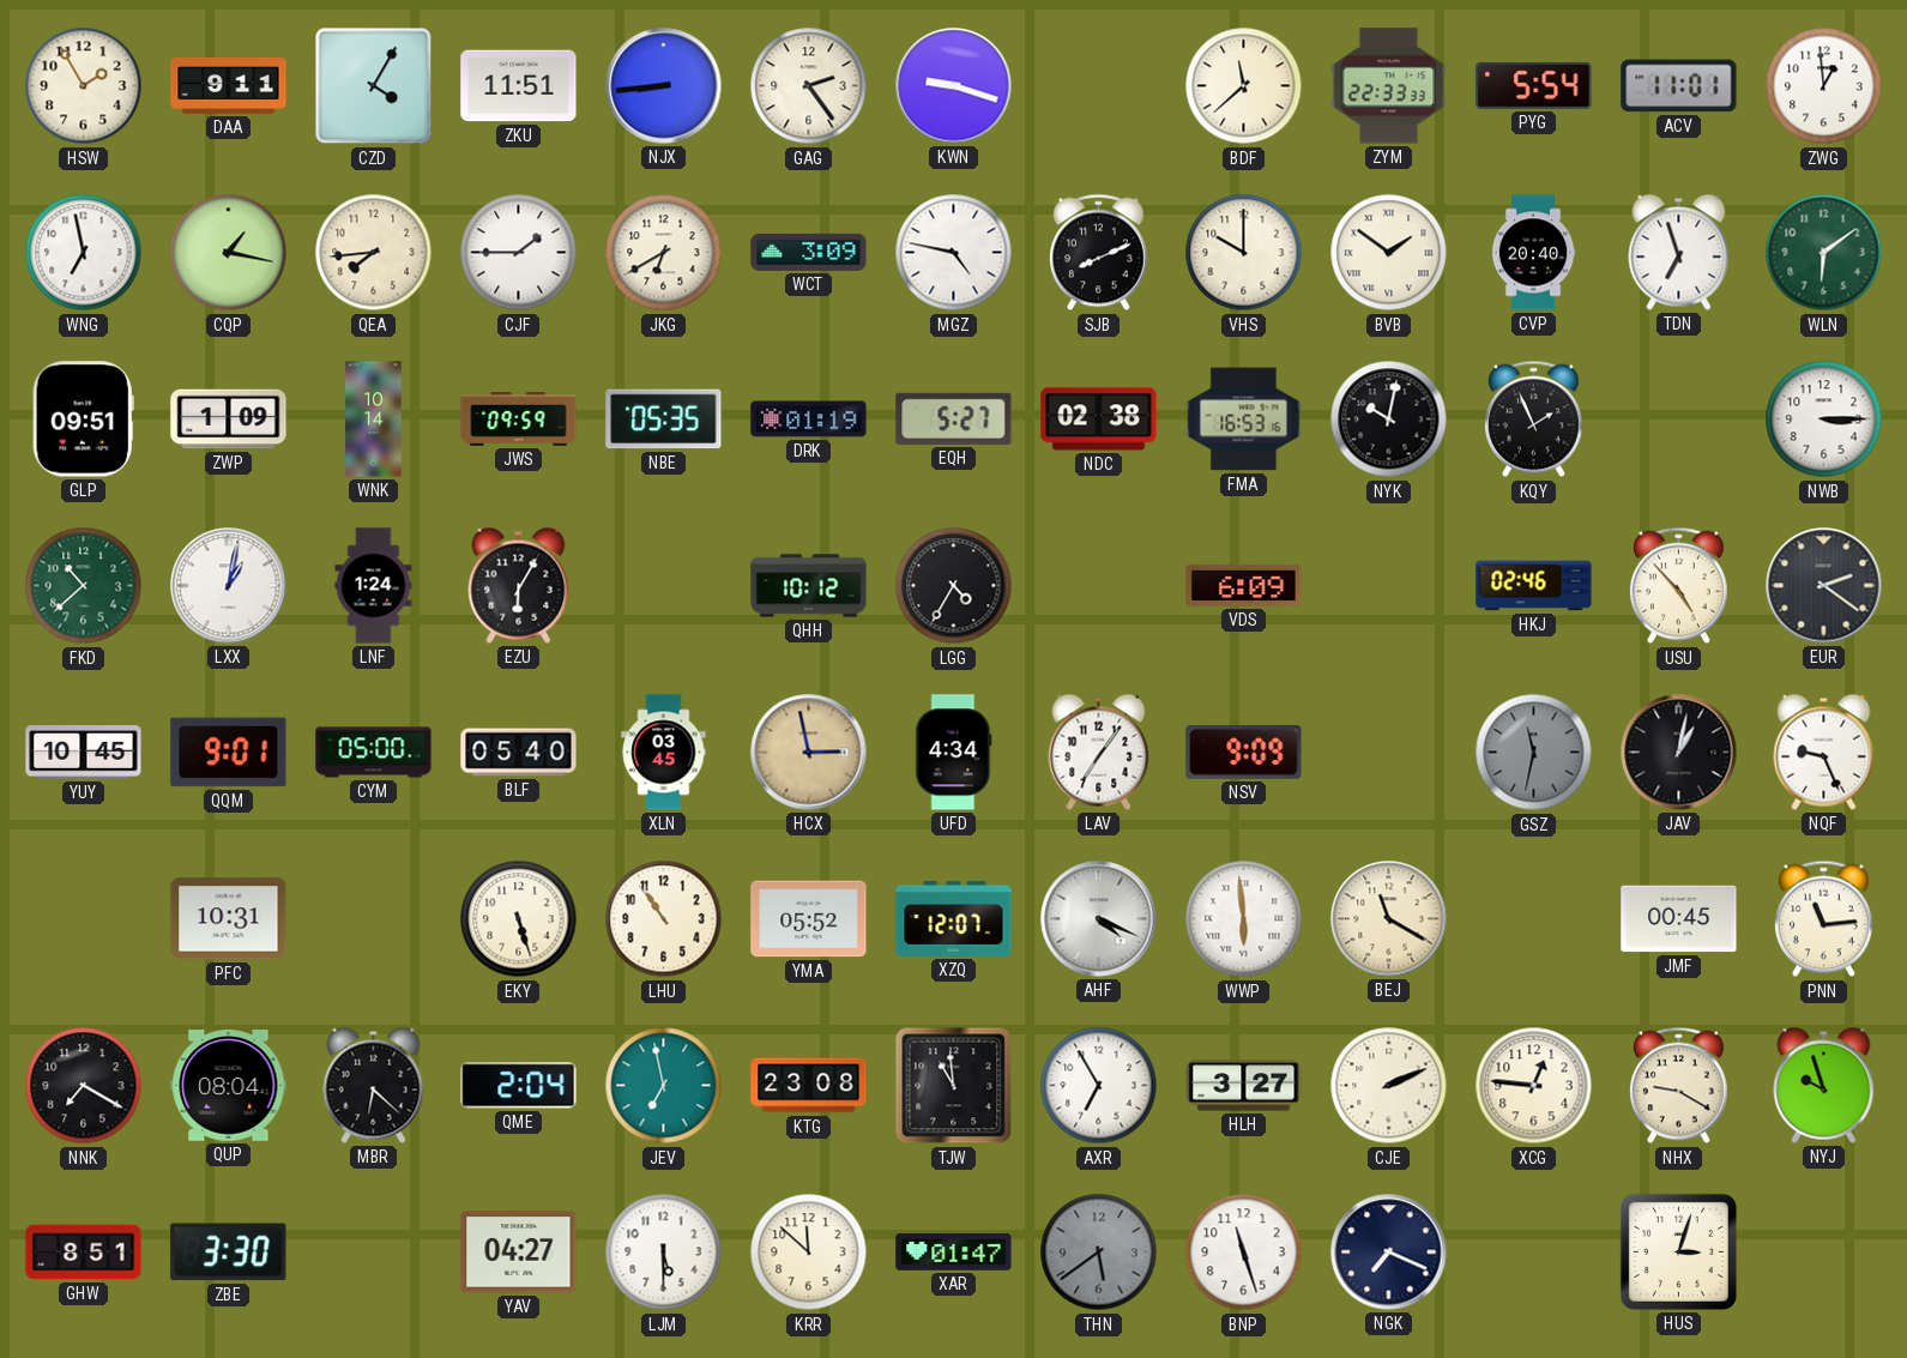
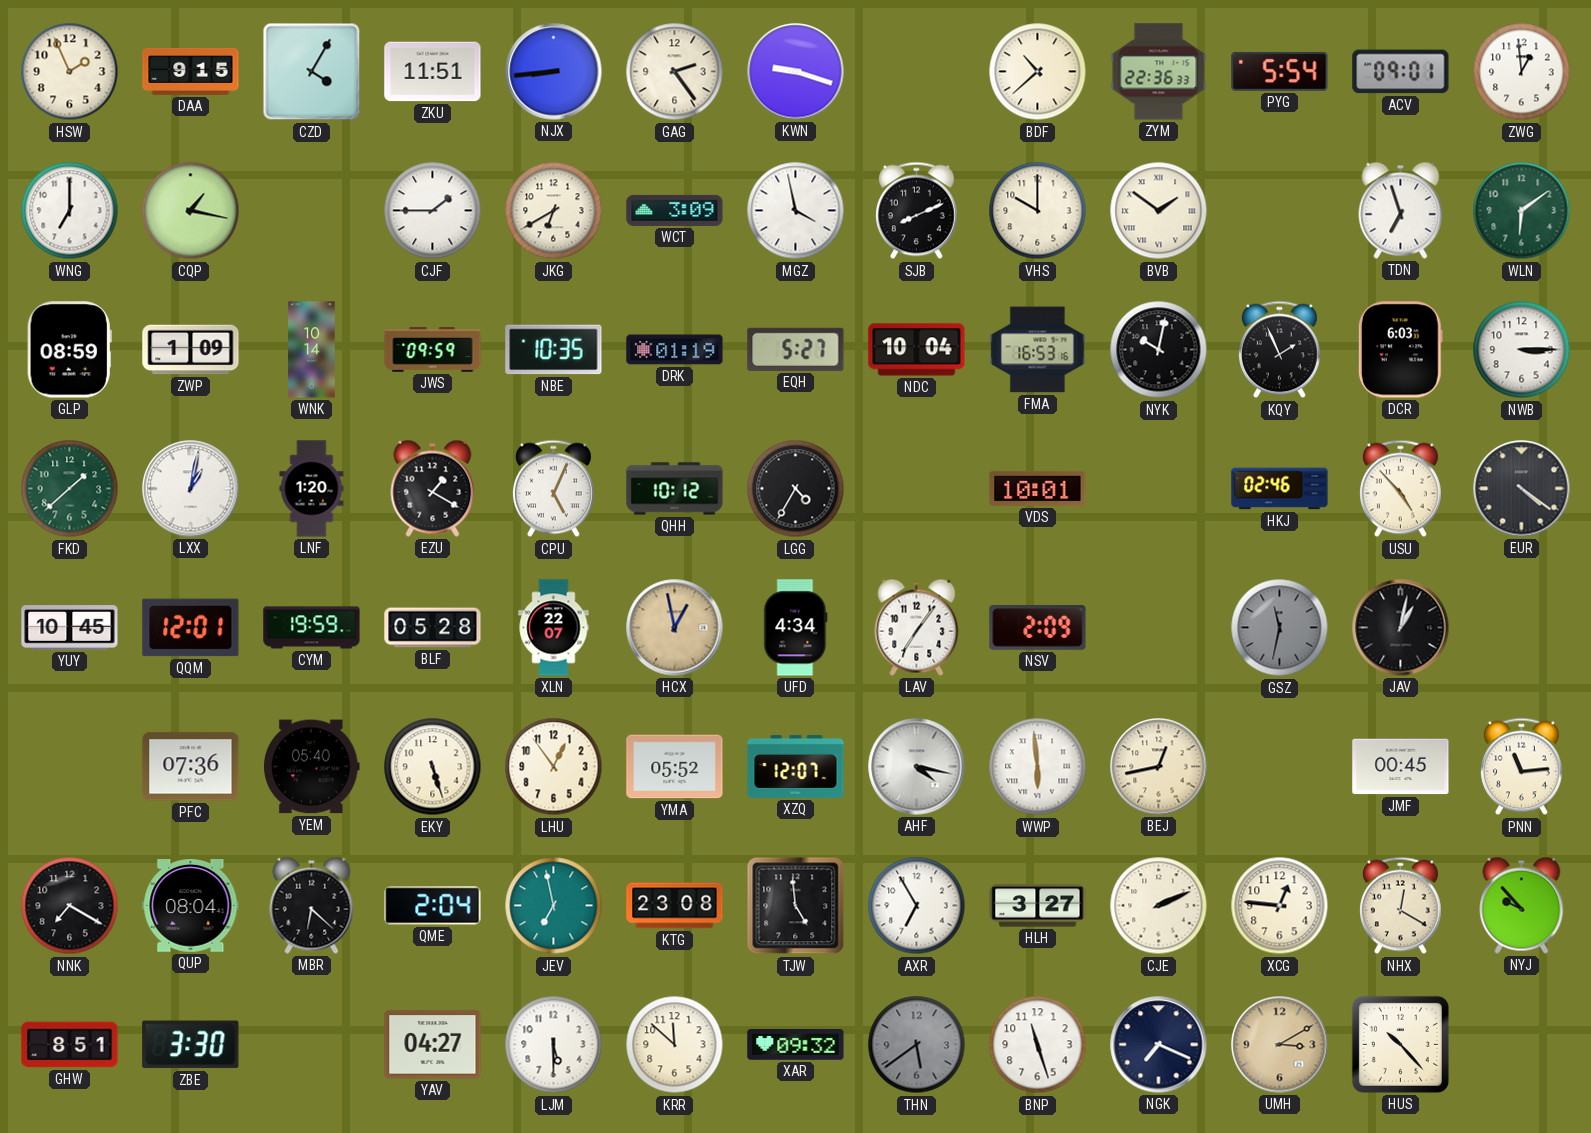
HSW: 1:55 -> 1:56 (70, 72)
DAA: 9:11 -> 9:15 (191, 71)
BDF: 11:38 -> 10:38 (1038, 72)
ZYM: 22:33 -> 22:36 (1159, 72)
ACV: 11:01 -> 09:01 (1401, 72)
WNG: 6:58 -> 7:00 (70, 211)
QEA: 7:44 -> none (374, 253)
MGZ: 4:47 -> 3:58 (796, 211)
CVP: 20:40 -> none (1533, 253)
GLP: 09:51 -> 08:59 (69, 350)
NBE: 05:35 -> 10:35 (554, 350)
NDC: 02:38 -> 10:04 (917, 350)
DCR: none -> 6:03 (1400, 350)
FKD: 10:38 -> 1:38 (70, 489)
LNF: 1:24 -> 1:20 (312, 489)
EZU: 6:05 -> 1:20 (433, 488)
CPU: none -> 5:04 (554, 489)
VDS: 6:09 -> 10:01 (1038, 488)
EUR: 2:21 -> 4:21 (1522, 489)
QQM: 9:01 -> 12:01 (191, 628)
CYM: 05:00 -> 19:59 (312, 628)
BLF: 05:40 -> 05:28 (433, 628)
XLN: 03:45 -> 22:07 (554, 628)
HCX: 2:58 -> 12:58 (675, 628)
NSV: 9:09 -> 2:09 (1038, 628)
NQF: 9:26 -> none (1824, 752)
PFC: 10:31 -> 07:36 (191, 767)
YEM: none -> 05:40 (312, 767)
LHU: 10:54 -> 12:54 (554, 767)
AHF: 4:19 -> 4:17 (917, 767)
BEJ: 11:20 -> 12:43 (1159, 767)
TJW: 10:59 -> 4:59 (796, 906)
NHX: 9:20 -> 12:20 (1401, 906)
NYJ: 9:57 -> 9:53 (1522, 905)
XAR: 01:47 -> 09:32 (796, 1045)
UMH: none -> 3:10 (1280, 1045)
HUS: 3:03 -> 10:23 (1400, 1044)
